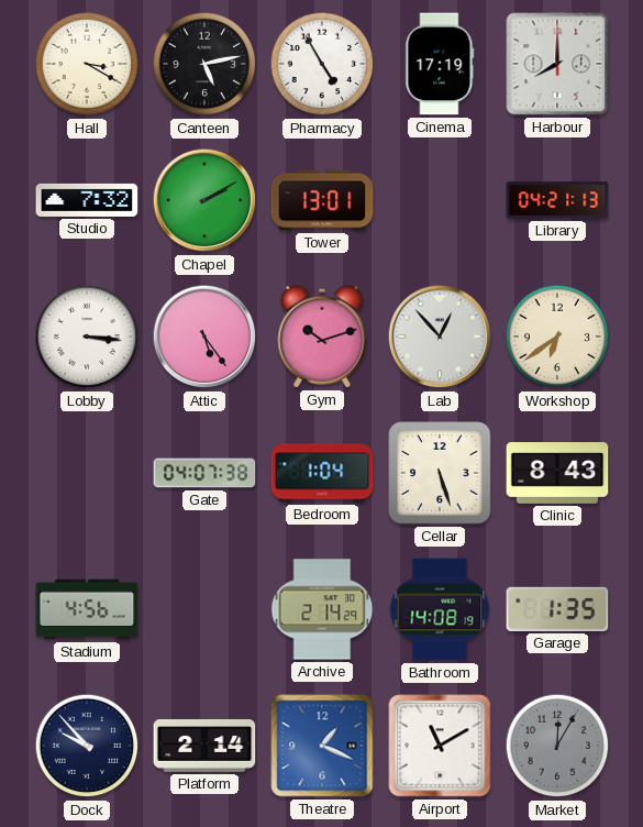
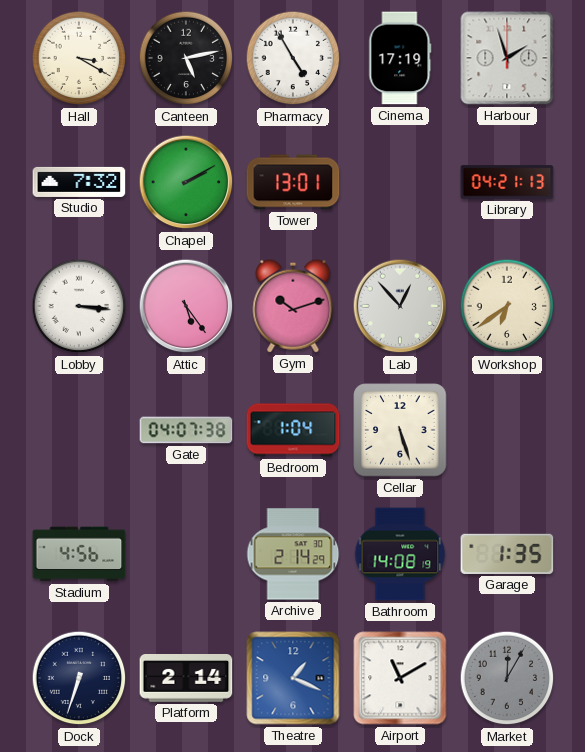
Harbour: 8:00 -> 1:57 (507, 58)
Clinic: 8:43 -> none (557, 474)
Dock: 9:53 -> 6:33 (79, 678)
